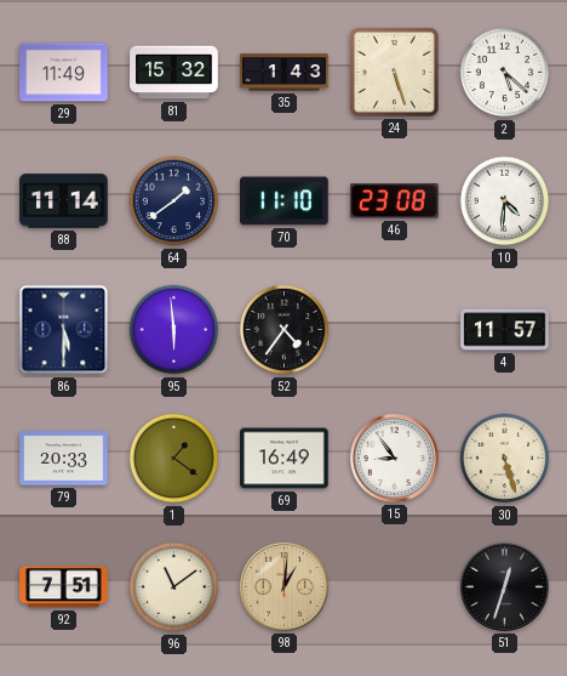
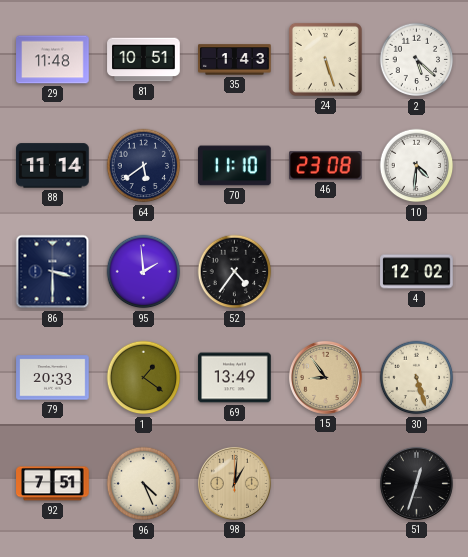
29: 11:49 -> 11:48 (53, 60)
81: 15:32 -> 10:51 (144, 60)
64: 1:39 -> 5:39 (144, 166)
86: 5:30 -> 3:30 (53, 272)
95: 5:59 -> 1:59 (144, 272)
4: 11:57 -> 12:02 (417, 272)
69: 16:49 -> 13:49 (235, 378)
15 dial: white -> champagne (325, 377)
96: 11:09 -> 4:26 (144, 484)
